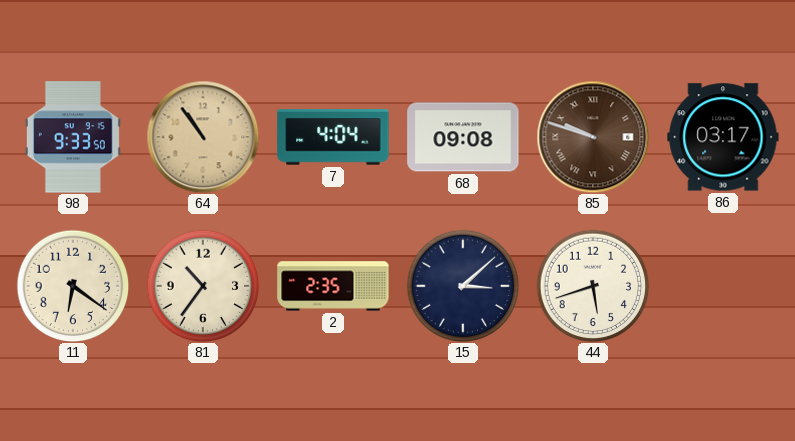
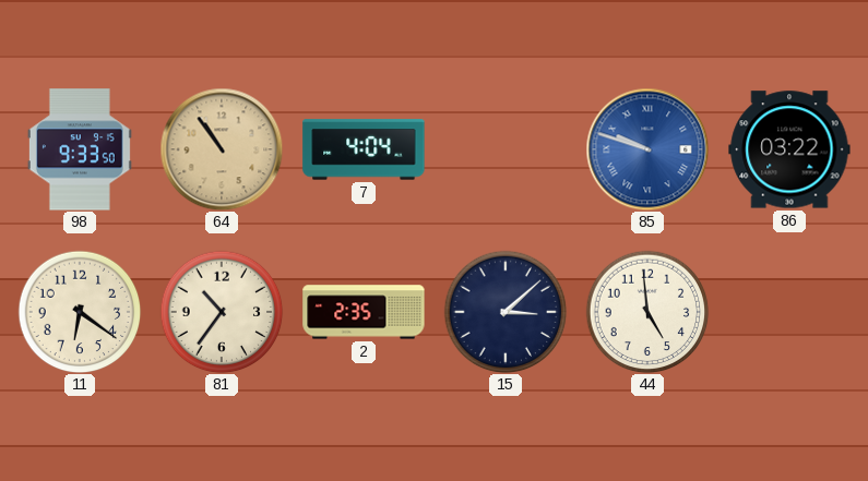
68: 09:08 -> none (463, 137)
85 dial: brown -> blue (647, 149)
86: 03:17 -> 03:22 (789, 149)
44: 5:42 -> 4:59 (647, 312)
